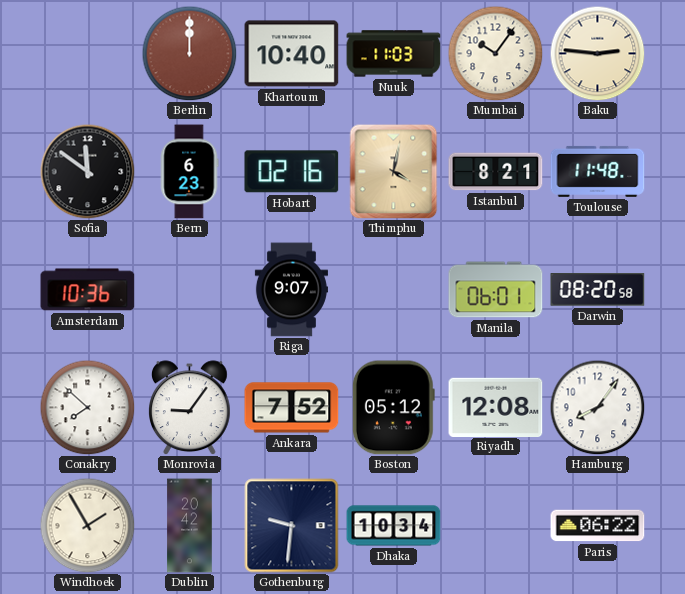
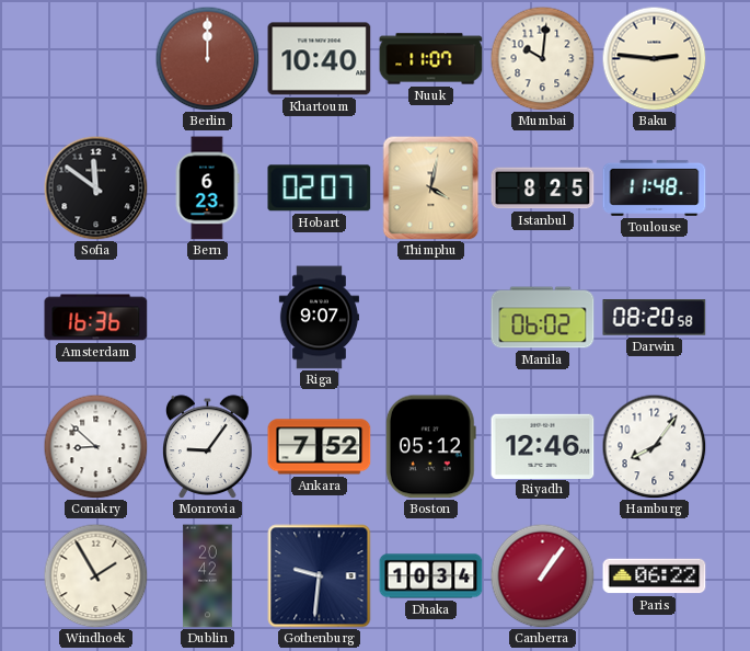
Nuuk: 11:03 -> 11:07 (431, 59)
Mumbai: 10:06 -> 10:01 (542, 58)
Hobart: 02:16 -> 02:07 (320, 189)
Istanbul: 8:21 -> 8:25 (543, 189)
Amsterdam: 10:36 -> 16:36 (96, 318)
Manila: 06:01 -> 06:02 (543, 318)
Conakry: 7:52 -> 8:52 (95, 446)
Riyadh: 12:08 -> 12:46 (543, 446)
Canberra: none -> 1:06 (542, 575)
